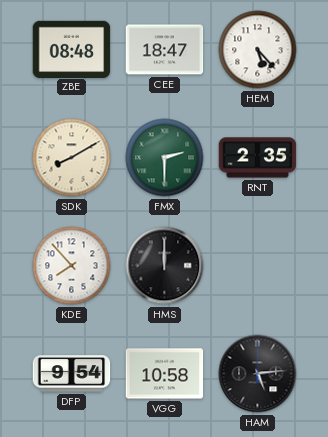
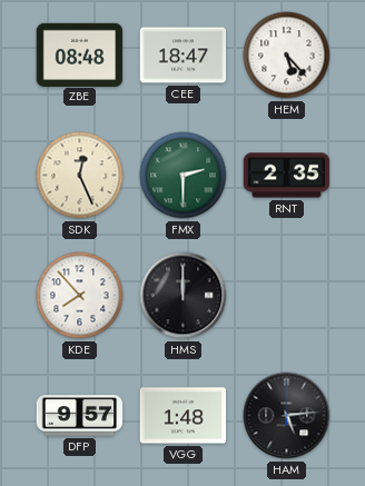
SDK: 8:10 -> 12:26 (80, 176)
DFP: 9:54 -> 9:57 (80, 416)
VGG: 10:58 -> 1:48 (184, 416)
